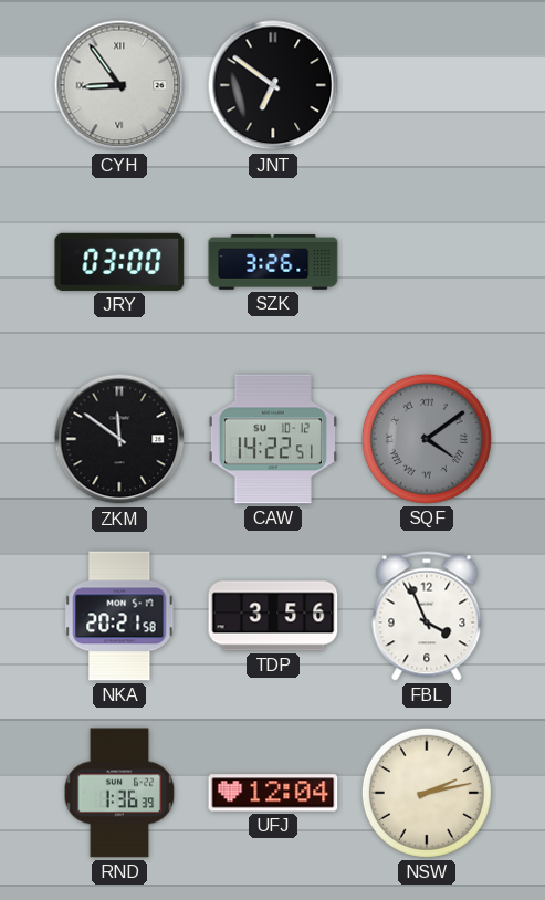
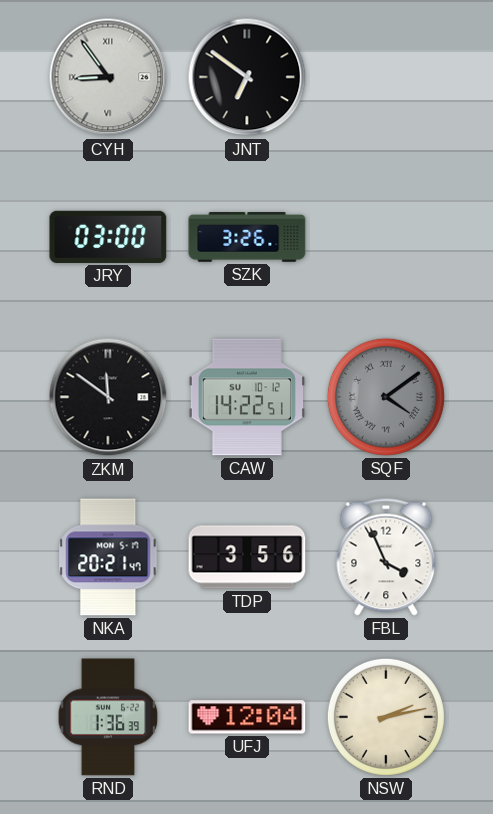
NKA: 20:21:58 -> 20:21:47 (108, 557)
